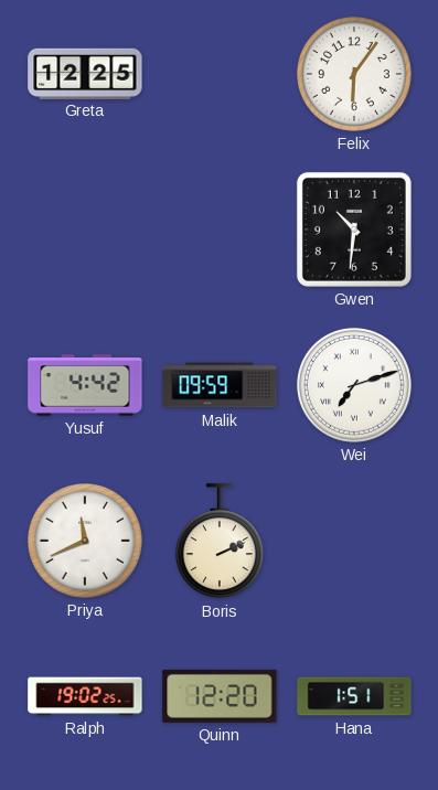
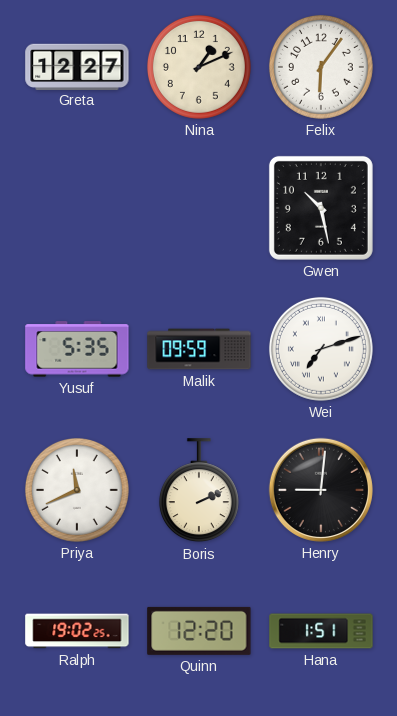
Greta: 12:25 -> 12:27 (77, 66)
Nina: none -> 1:11 (199, 67)
Gwen: 10:31 -> 10:28 (321, 208)
Yusuf: 4:42 -> 5:35 (77, 349)
Henry: none -> 9:01 (321, 490)
